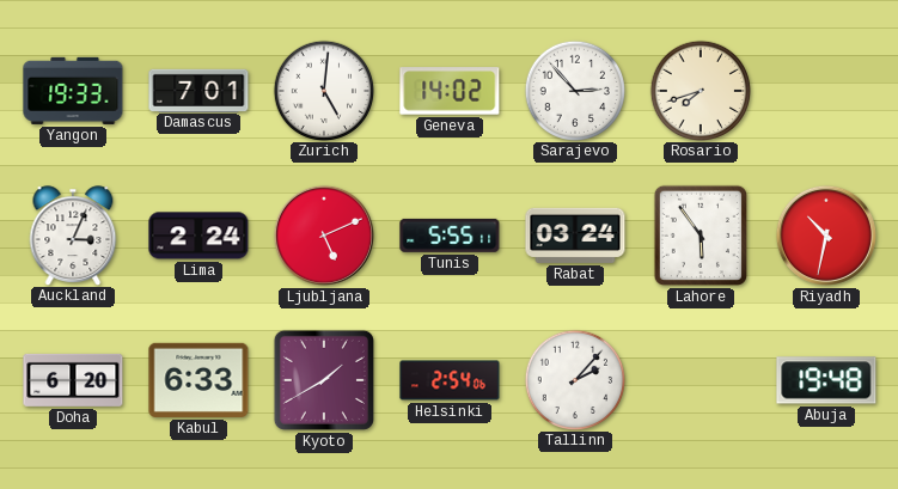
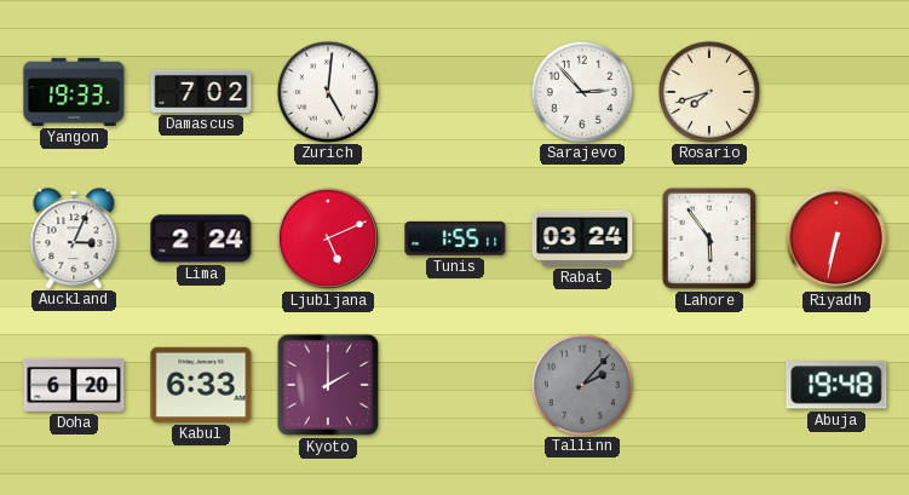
Damascus: 7:01 -> 7:02 (201, 91)
Geneva: 14:02 -> none (450, 91)
Tunis: 5:55 -> 1:55 (455, 238)
Riyadh: 10:32 -> 6:32 (836, 238)
Kyoto: 1:40 -> 2:00 (328, 385)
Helsinki: 2:54 -> none (450, 380)
Tallinn dial: white -> grey (581, 384)
